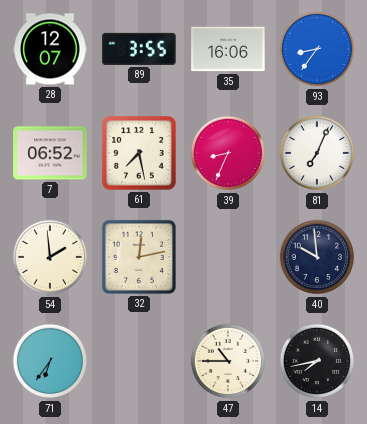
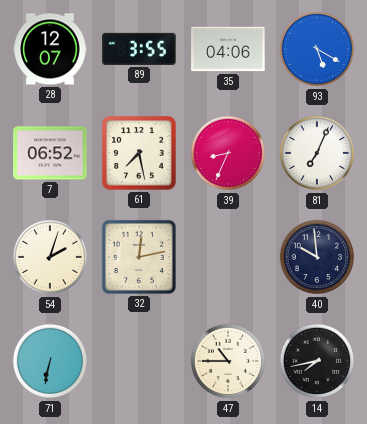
35: 16:06 -> 04:06 (228, 49)
93: 8:36 -> 5:20 (317, 49)
54: 1:59 -> 2:03 (50, 257)
71: 6:36 -> 6:32 (50, 361)
